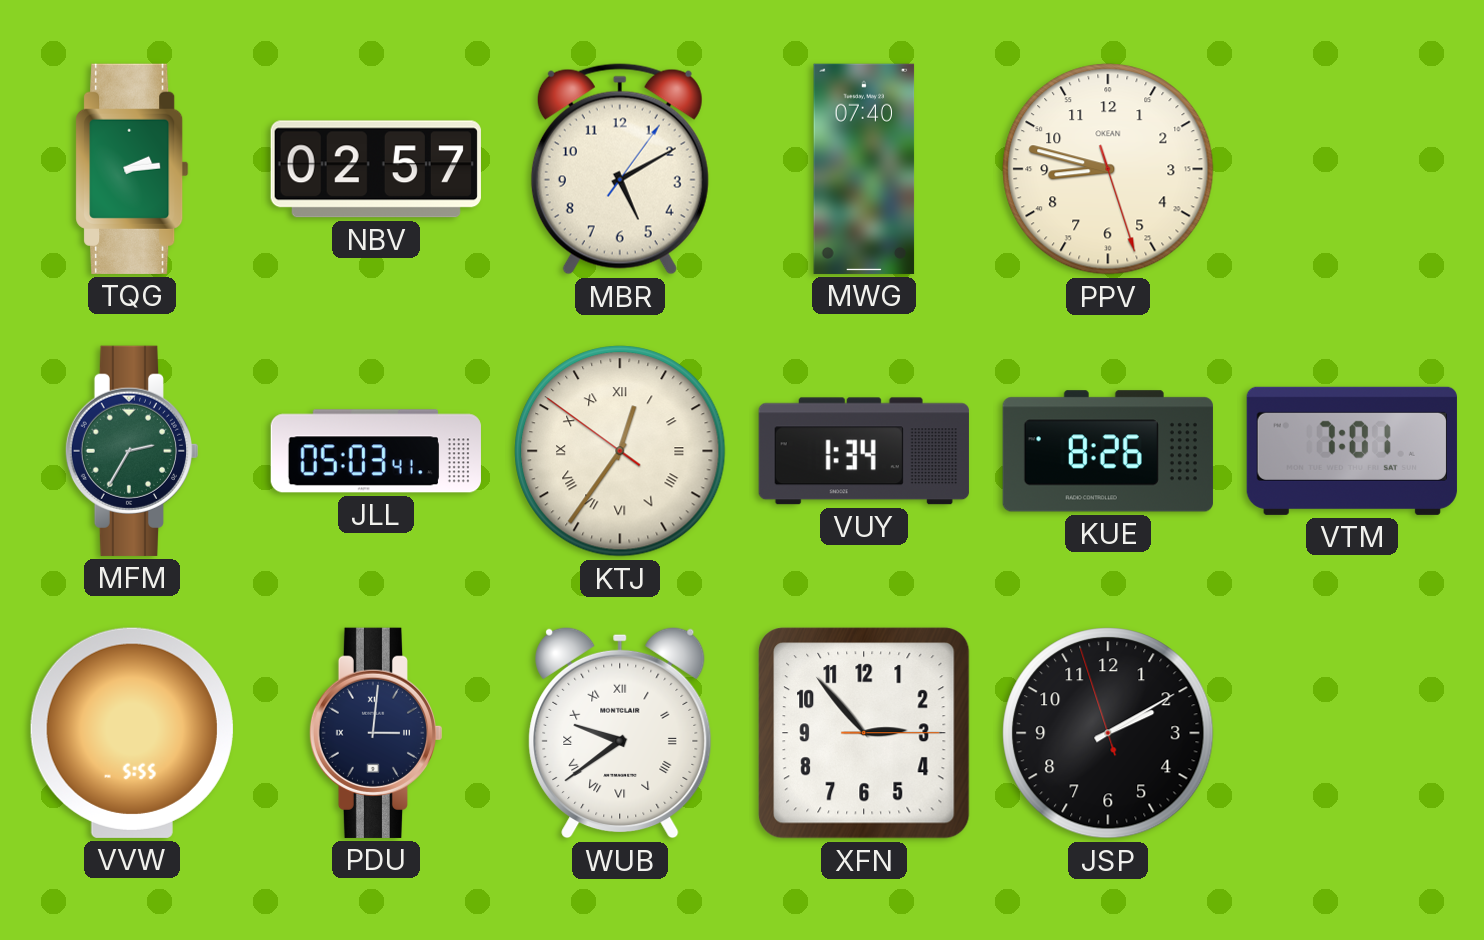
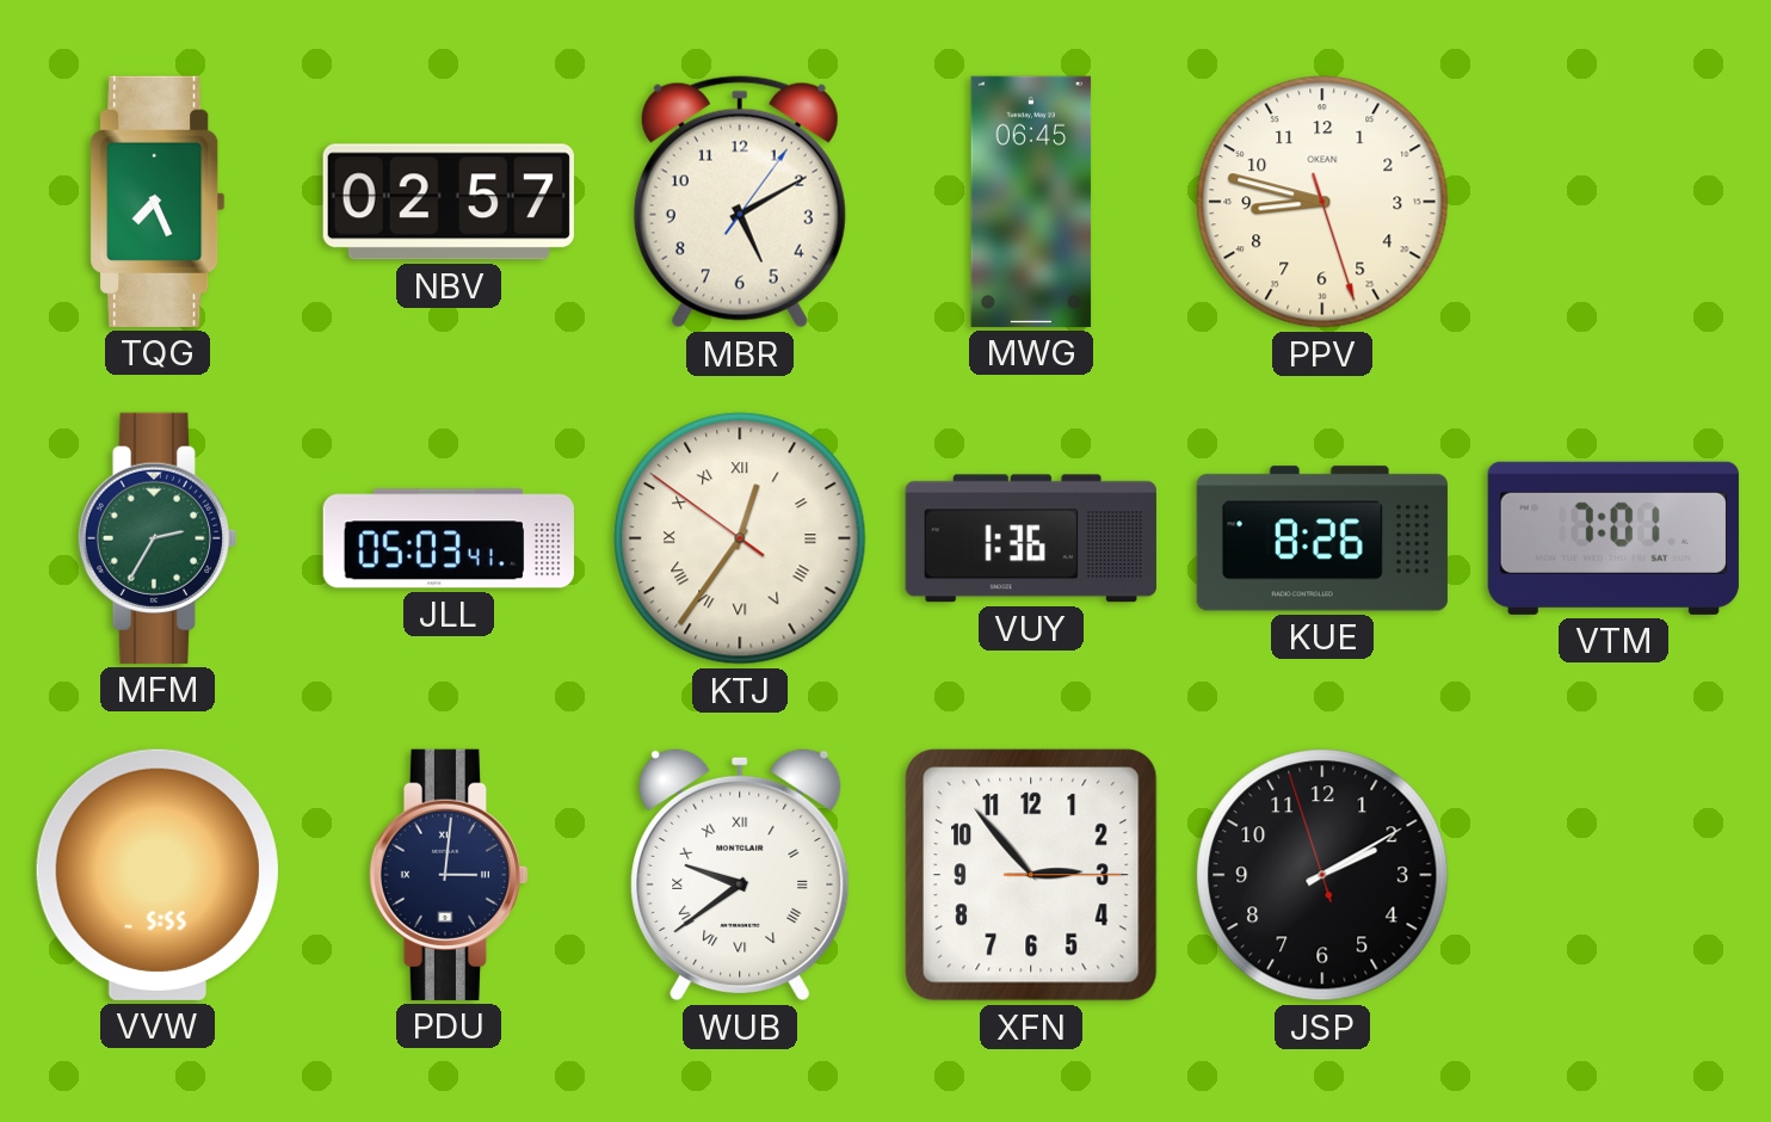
TQG: 2:14 -> 7:26 (158, 202)
MWG: 07:40 -> 06:45 (1031, 202)
VUY: 1:34 -> 1:36 (1031, 538)
